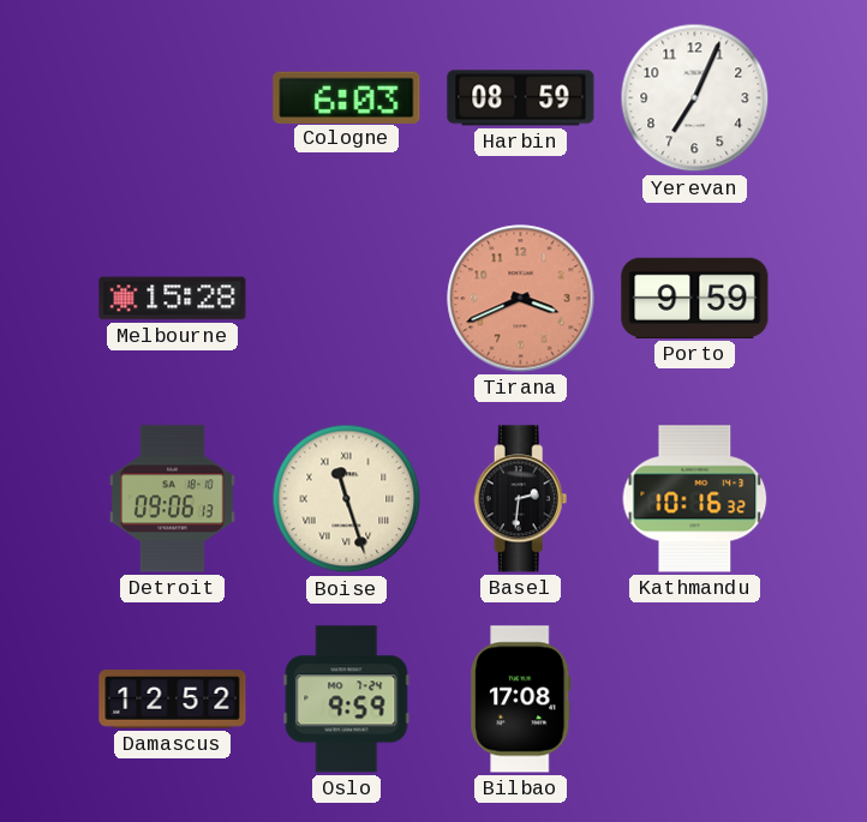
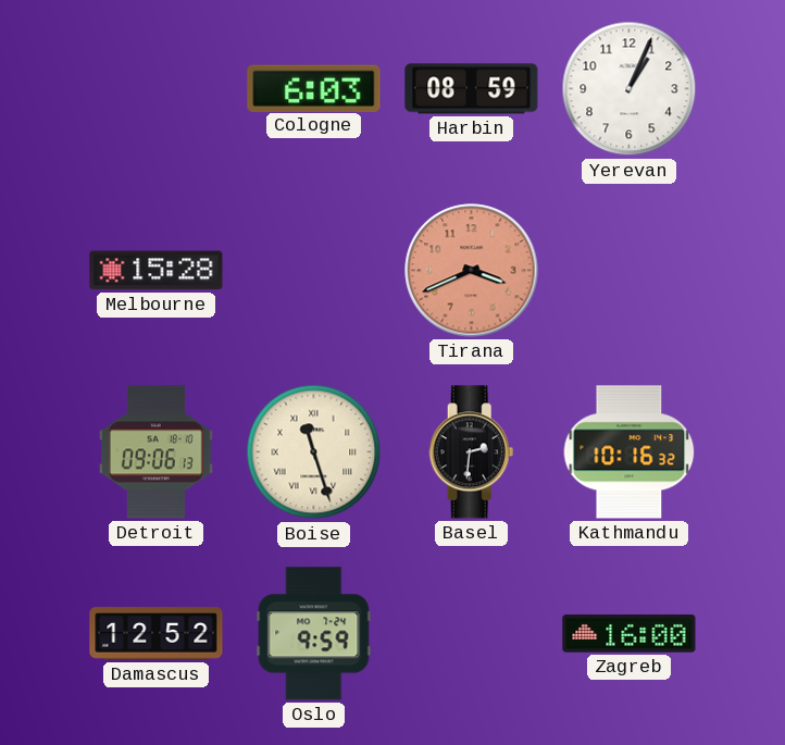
Yerevan: 7:04 -> 1:04 (630, 89)
Porto: 9:59 -> none (695, 298)
Bilbao: 17:08 -> none (521, 700)
Zagreb: none -> 16:00 (630, 634)
